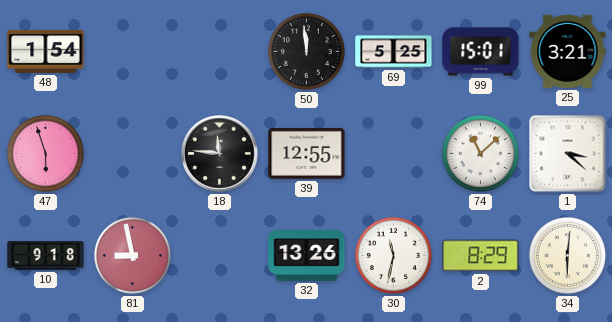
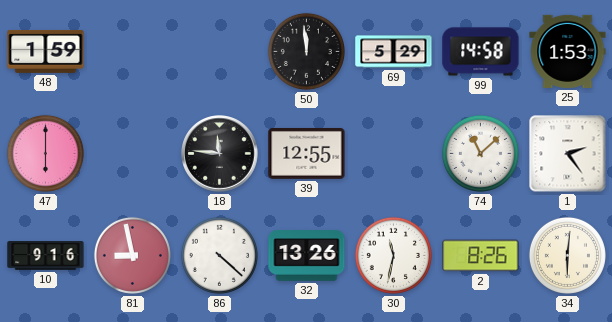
48: 1:54 -> 1:59 (46, 51)
69: 5:25 -> 5:29 (394, 52)
99: 15:01 -> 14:58 (481, 52)
25: 3:21 -> 1:53 (568, 51)
47: 5:57 -> 6:00 (45, 153)
1: 3:22 -> 2:24 (568, 154)
10: 9:18 -> 9:16 (46, 256)
86: none -> 4:22 (219, 255)
2: 8:29 -> 8:26 (481, 256)
